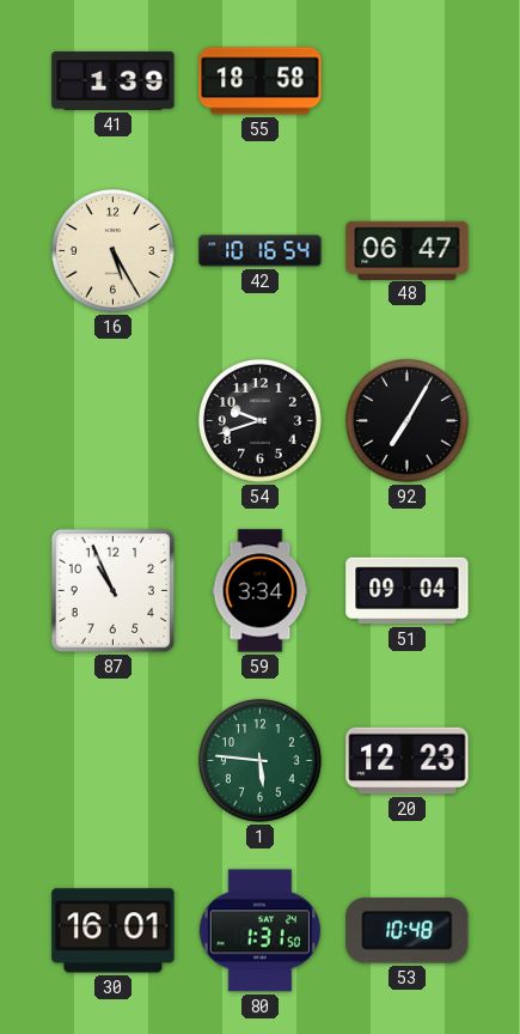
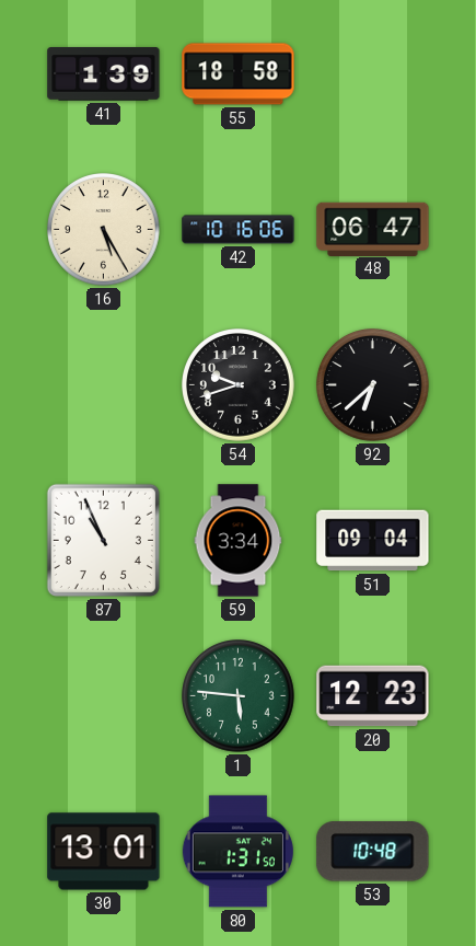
42: 10:16:54 -> 10:16:06 (239, 230)
92: 7:05 -> 6:38 (373, 385)
30: 16:01 -> 13:01 (104, 852)
